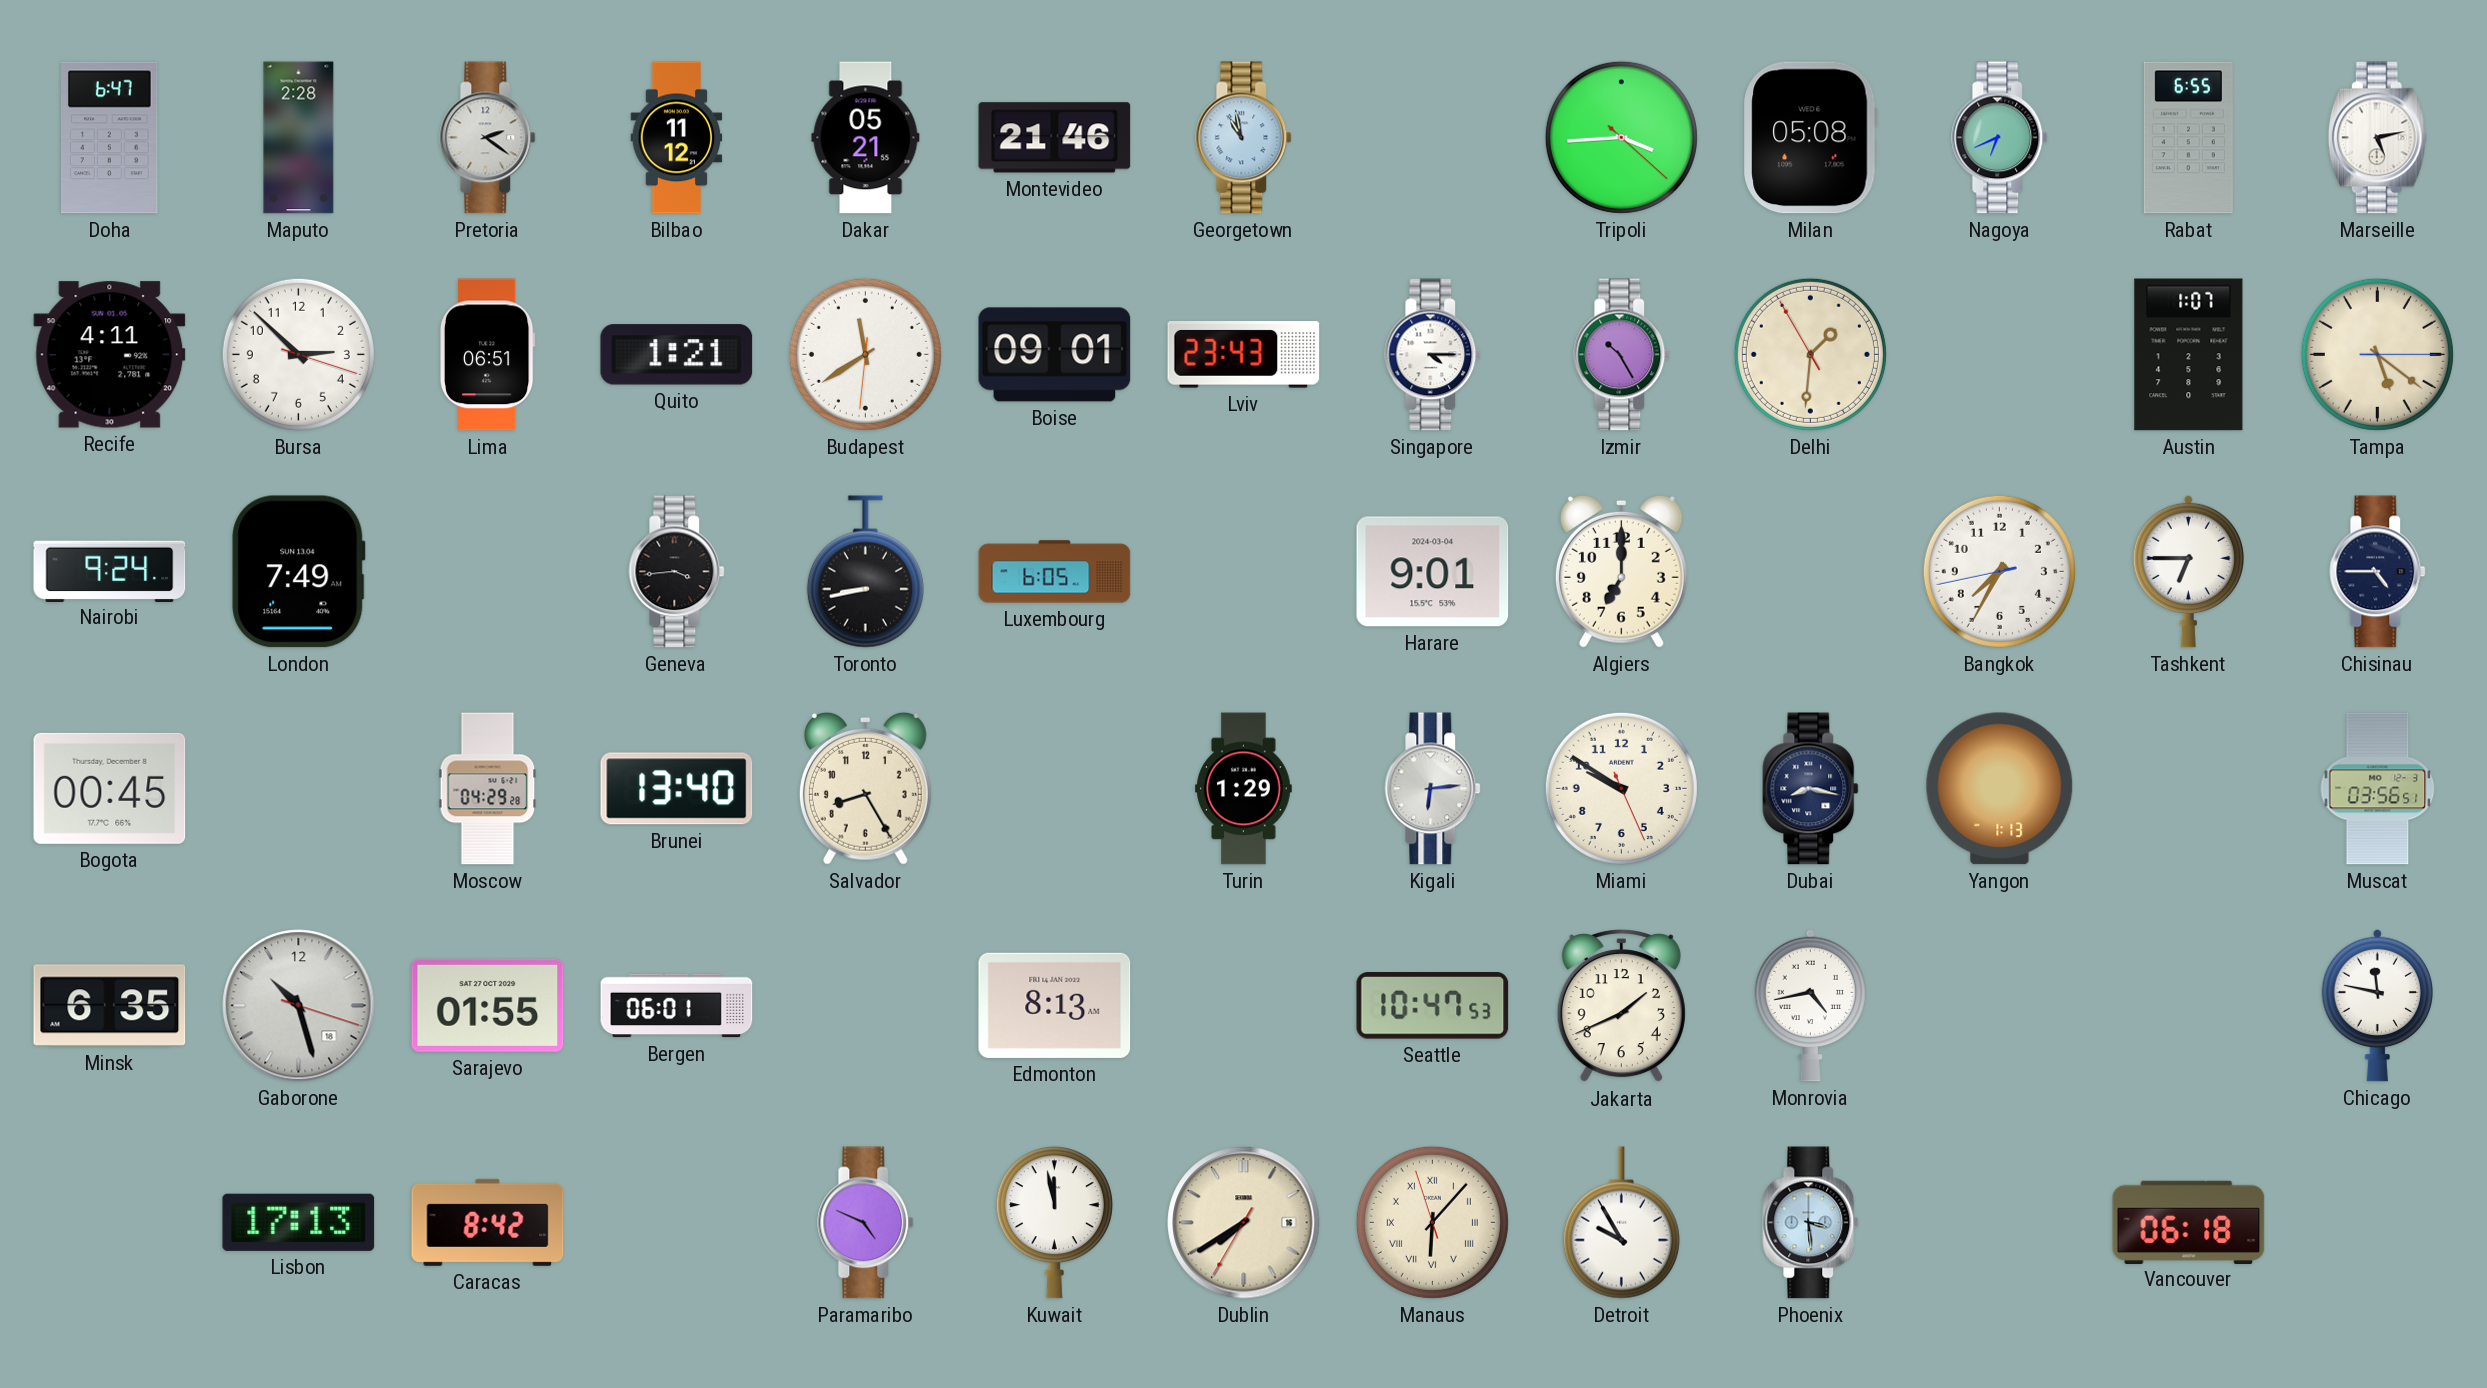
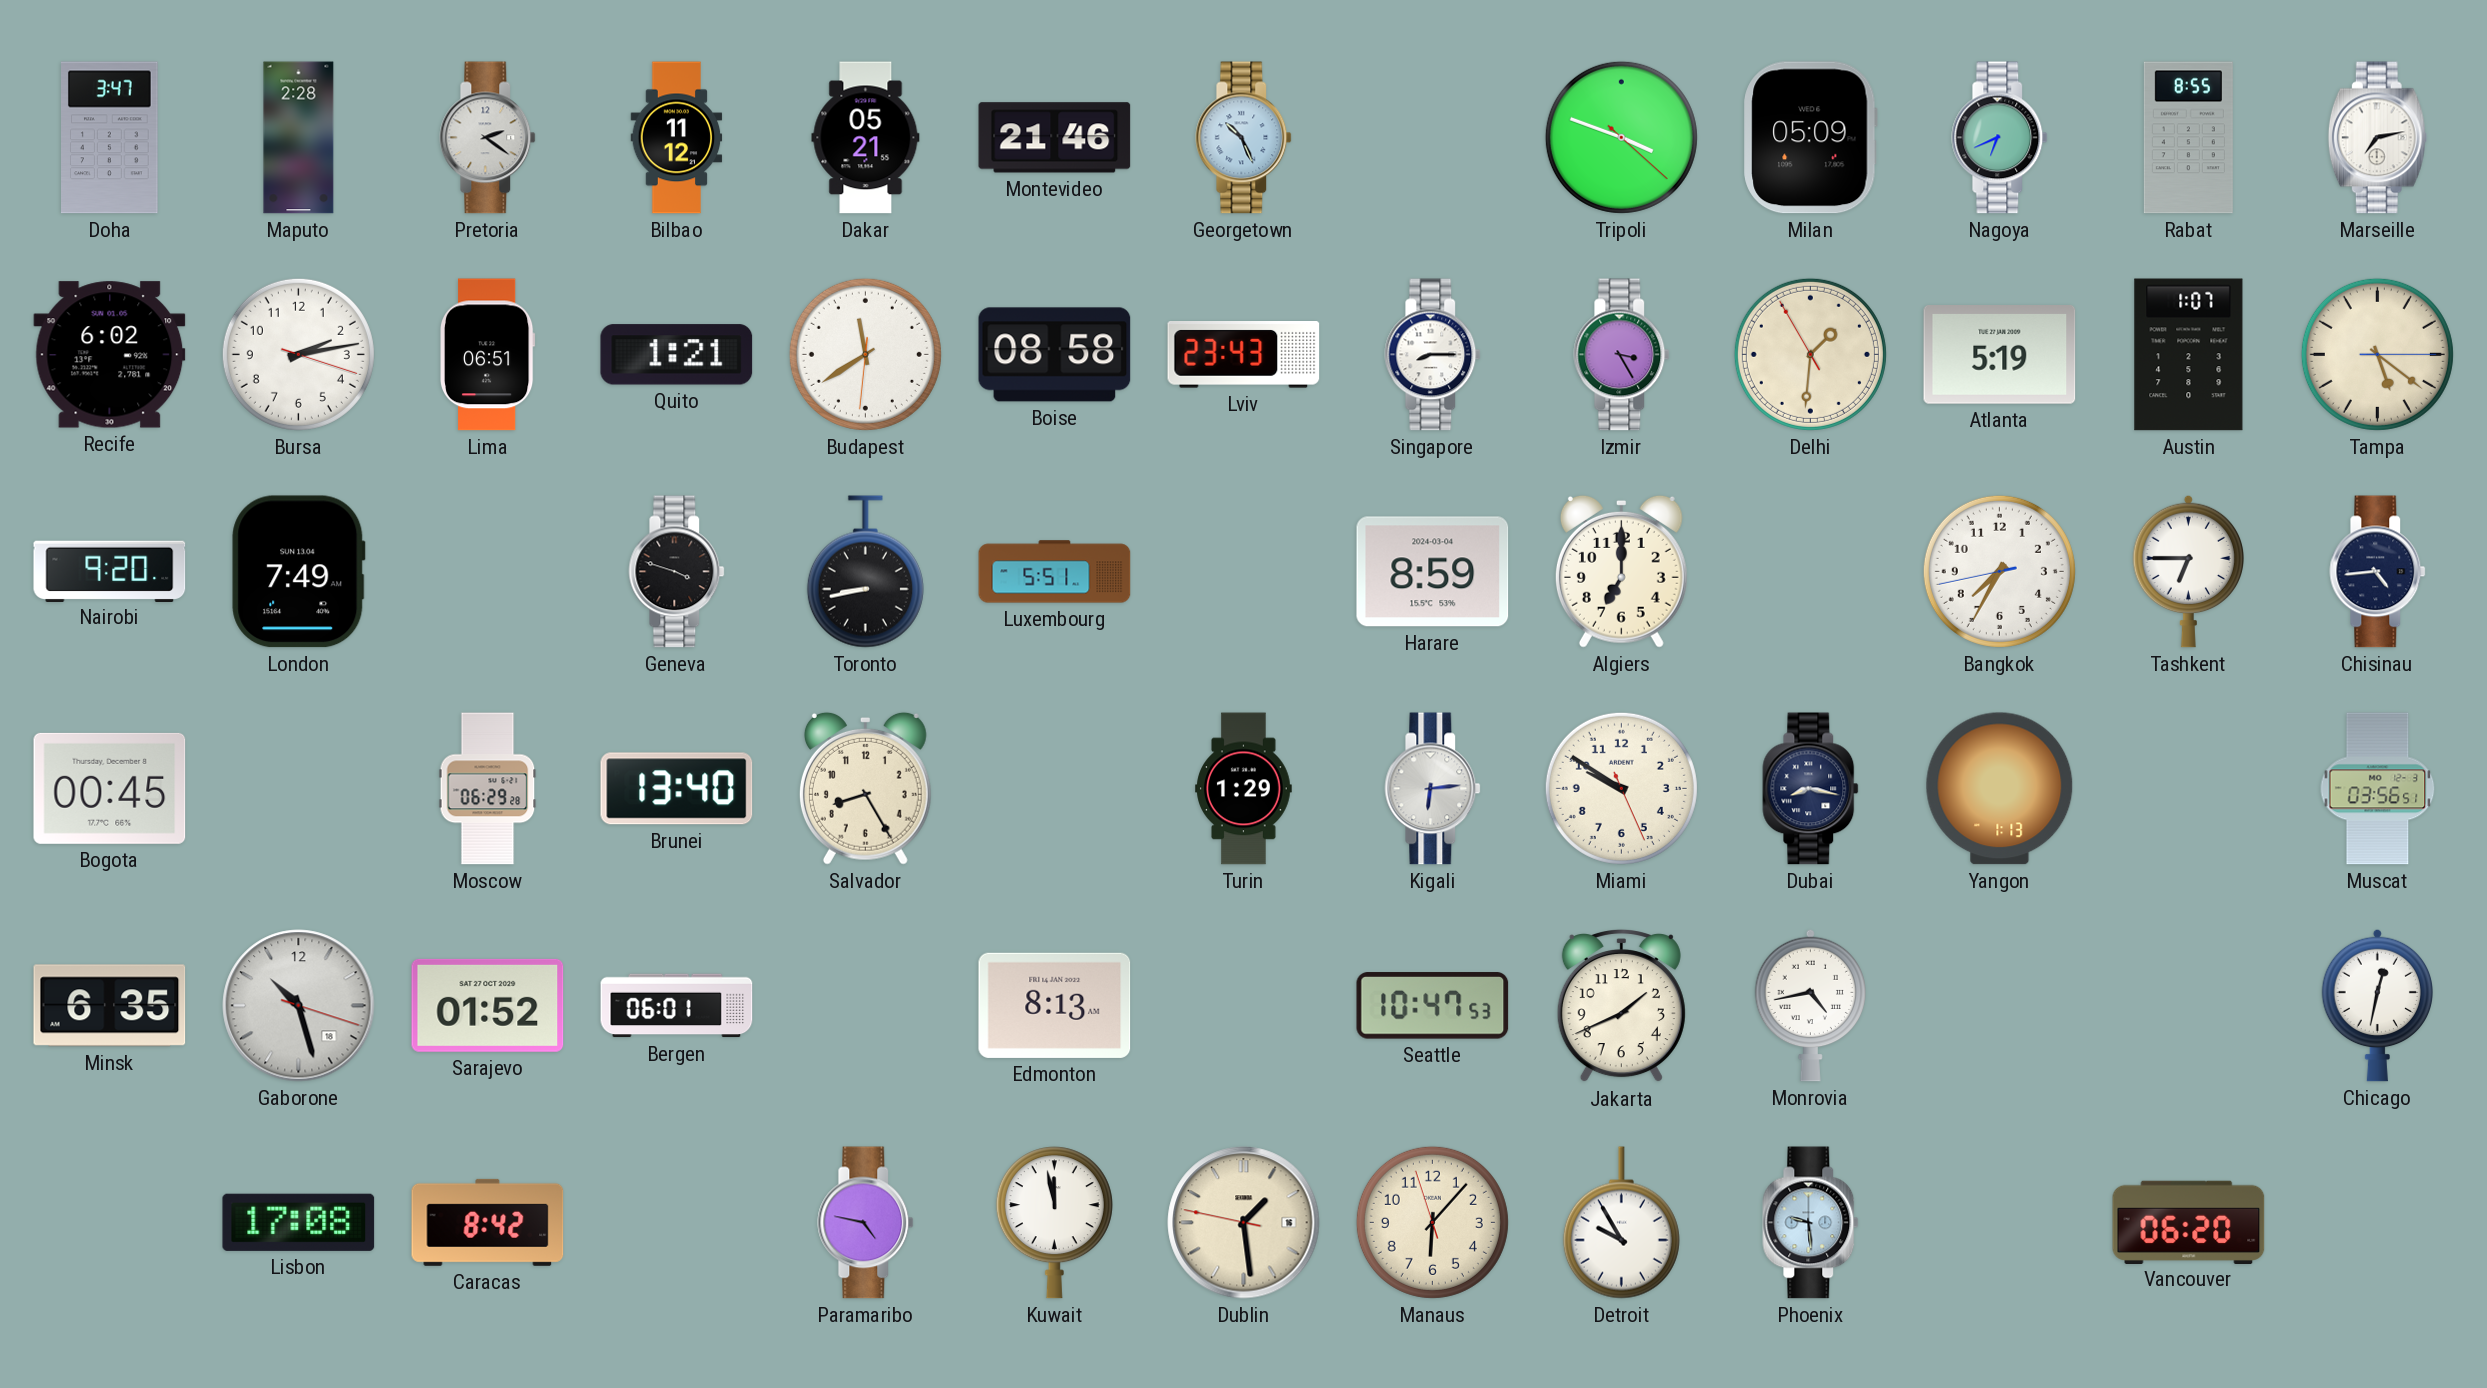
Doha: 6:47 -> 3:47 (110, 138)
Georgetown: 10:58 -> 10:26 (1244, 138)
Tripoli: 3:44 -> 3:48 (1621, 137)
Milan: 05:08 -> 05:09 (1810, 138)
Rabat: 6:55 -> 8:55 (2188, 138)
Marseille: 5:13 -> 7:13 (2377, 138)
Recife: 4:11 -> 6:02 (110, 355)
Bursa: 2:52 -> 2:13 (298, 354)
Boise: 09:01 -> 08:58 (1055, 355)
Singapore: 4:15 -> 8:15 (1433, 355)
Izmir: 10:25 -> 3:25 (1622, 355)
Atlanta: none -> 5:19 (2000, 355)
Nairobi: 9:24 -> 9:20 (110, 571)
Geneva: 3:44 -> 3:48 (677, 572)
Luxembourg: 6:05 -> 5:51 (1055, 572)
Harare: 9:01 -> 8:59 (1433, 572)
Chisinau: 4:45 -> 4:44 (2378, 572)
Moscow: 04:29 -> 06:29 (488, 789)
Sarajevo: 01:55 -> 01:52 (488, 1005)
Chicago: 11:47 -> 12:32 (2378, 1005)
Lisbon: 17:13 -> 17:08 (299, 1222)
Paramaribo: 4:49 -> 4:47 (866, 1223)
Dublin: 7:39 -> 1:28 (1244, 1223)
Manaus numerals: Roman -> Arabic (1432, 1222)
Phoenix: 3:29 -> 9:29 (1811, 1223)
Vancouver: 06:18 -> 06:20 (2189, 1222)
